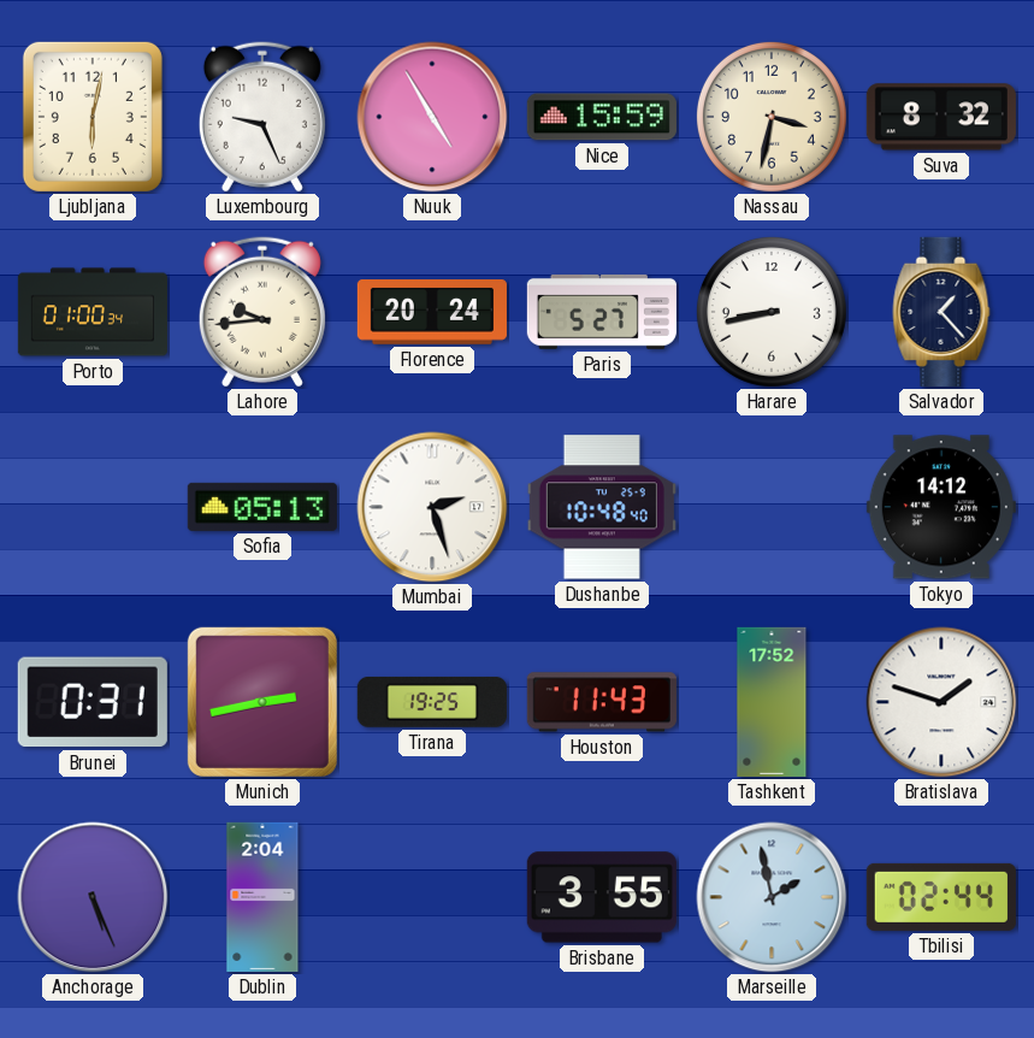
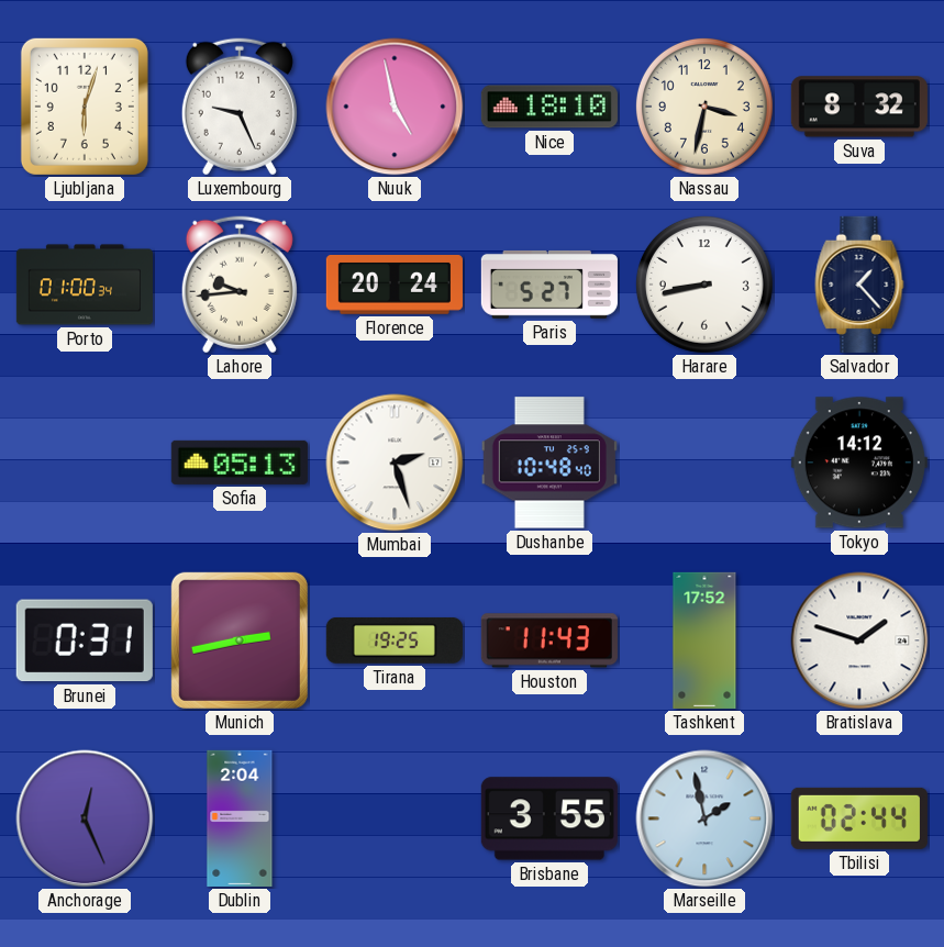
Ljubljana: 6:02 -> 6:03 (85, 107)
Nuuk: 4:55 -> 4:58 (395, 107)
Nice: 15:59 -> 18:10 (549, 107)
Anchorage: 5:26 -> 12:26 (85, 818)
